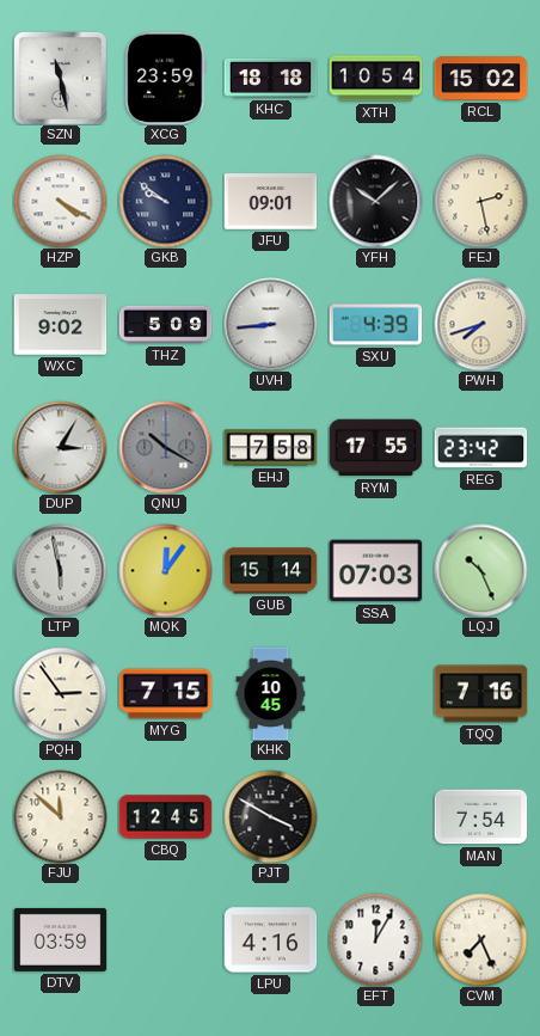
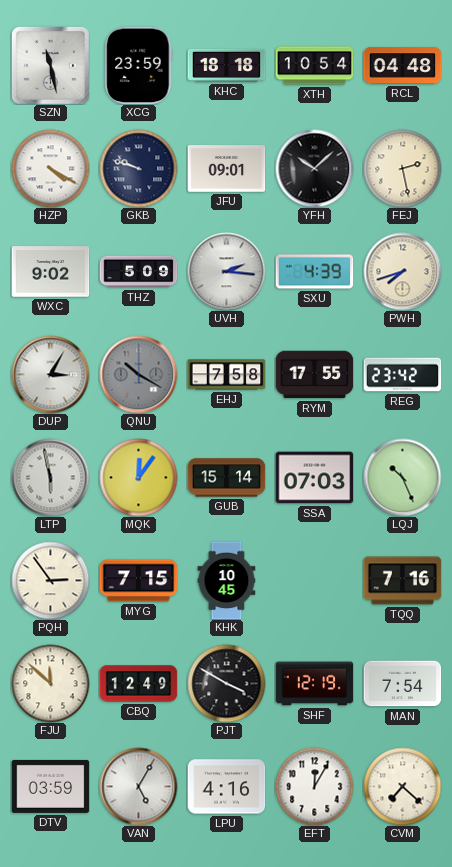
RCL: 15:02 -> 04:48 (402, 66)
GKB: 9:51 -> 9:48 (138, 168)
UVH: 8:44 -> 2:16 (226, 271)
CBQ: 12:45 -> 12:49 (138, 684)
SHF: none -> 12:19 (314, 684)
VAN: none -> 5:05 (138, 786)
CVM: 7:26 -> 7:22 (402, 786)
